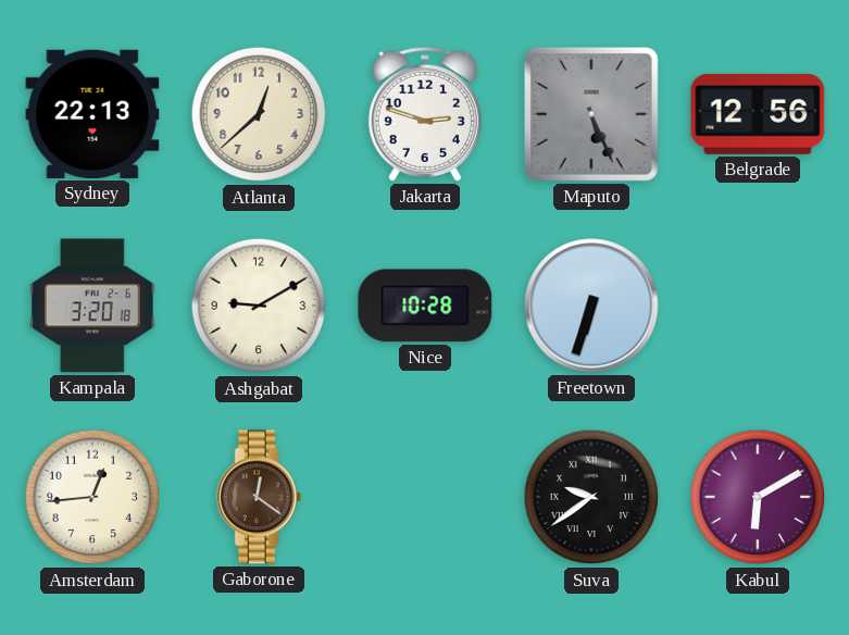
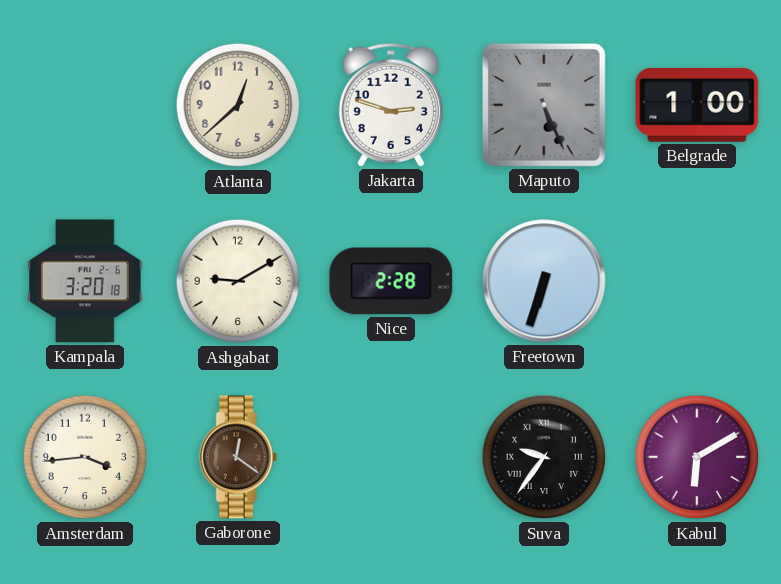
Sydney: 22:13 -> none (92, 114)
Belgrade: 12:56 -> 1:00 (697, 105)
Nice: 10:28 -> 2:28 (391, 281)
Amsterdam: 12:44 -> 3:44 (85, 457)
Suva: 9:39 -> 9:36 (544, 457)
